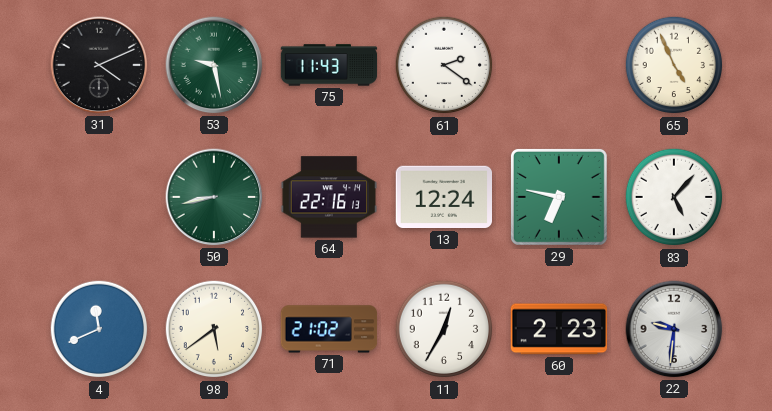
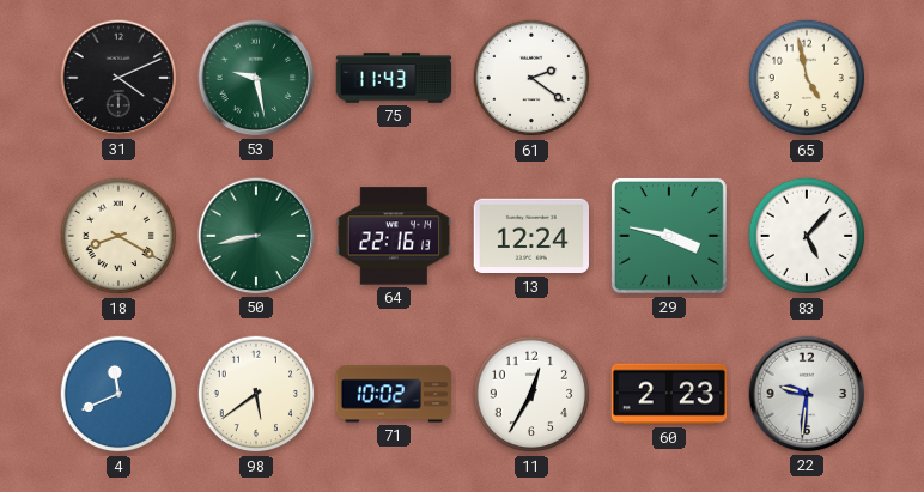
65: 4:56 -> 4:58 (807, 78)
18: none -> 8:20 (118, 236)
29: 6:47 -> 3:47 (669, 236)
71: 21:02 -> 10:02 (394, 394)
